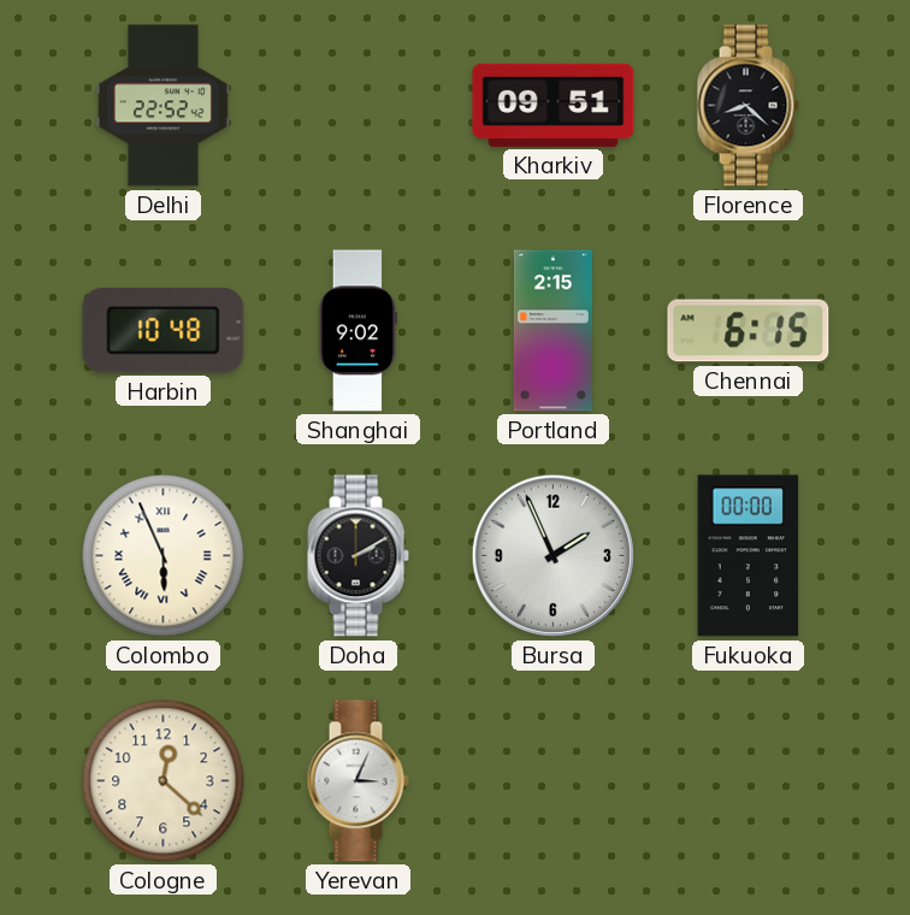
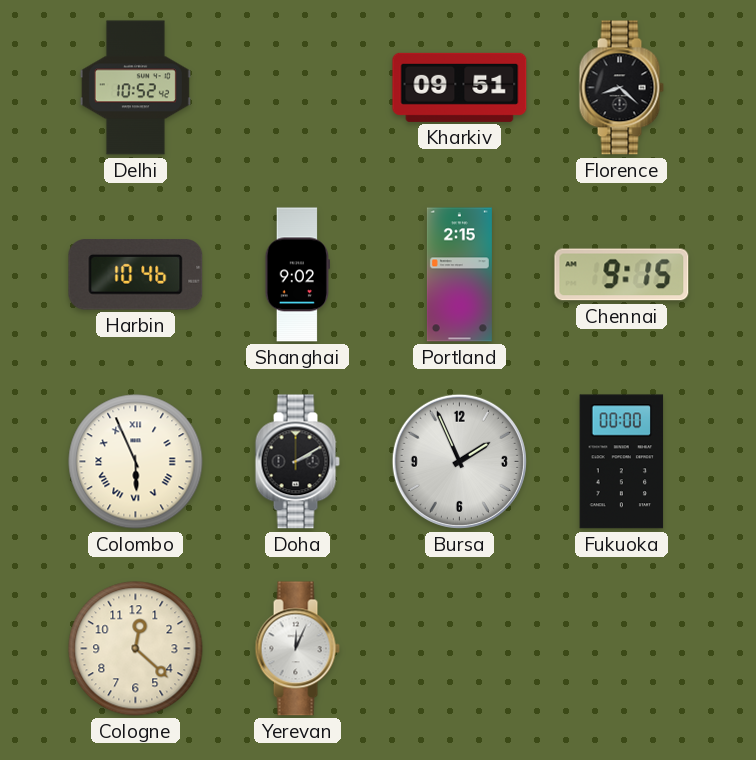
Delhi: 22:52 -> 10:52 (135, 88)
Harbin: 10:48 -> 10:46 (136, 275)
Chennai: 6:15 -> 9:15 (622, 275)
Yerevan: 3:04 -> 12:04 (297, 649)
